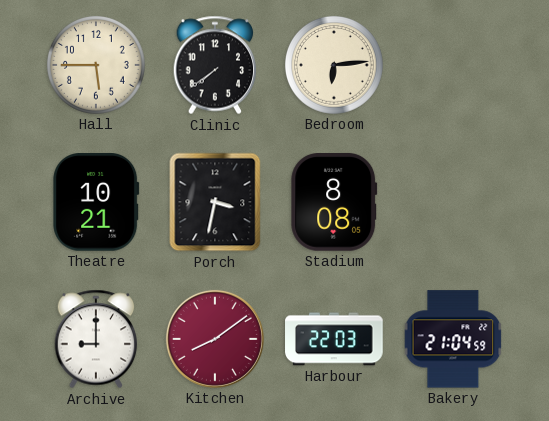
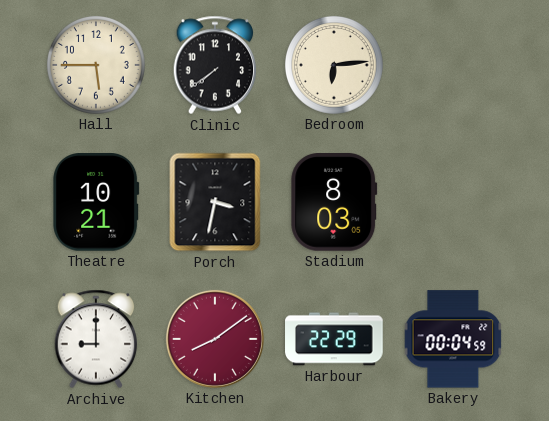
Stadium: 8:08 -> 8:03 (334, 203)
Harbour: 22:03 -> 22:29 (334, 339)
Bakery: 21:04 -> 00:04 (453, 339)
